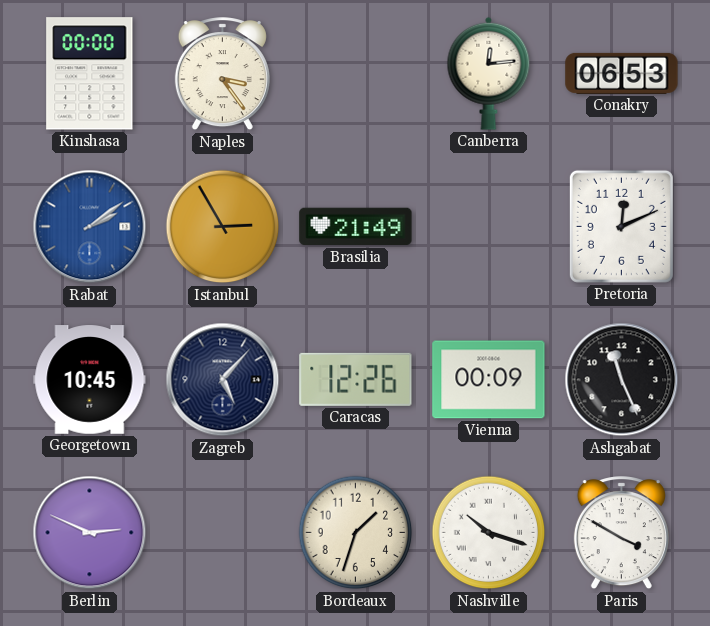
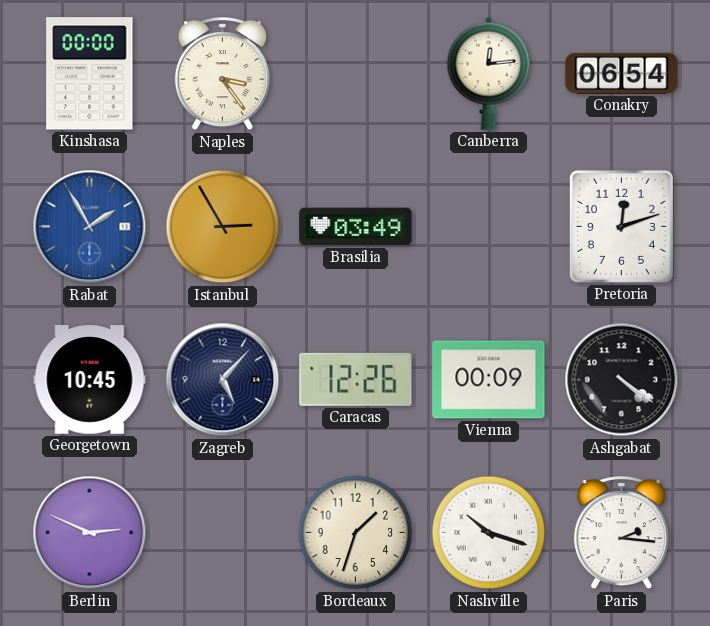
Conakry: 06:53 -> 06:54 (622, 73)
Rabat: 2:09 -> 1:55 (90, 227)
Brasilia: 21:49 -> 03:49 (356, 227)
Pretoria: 12:11 -> 12:12 (621, 226)
Ashgabat: 11:26 -> 4:21 (622, 380)
Paris: 3:50 -> 2:16 (621, 533)
